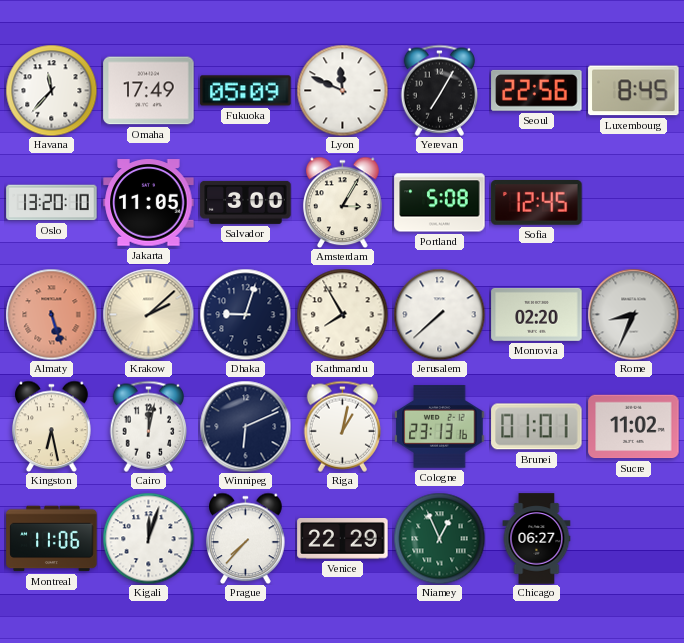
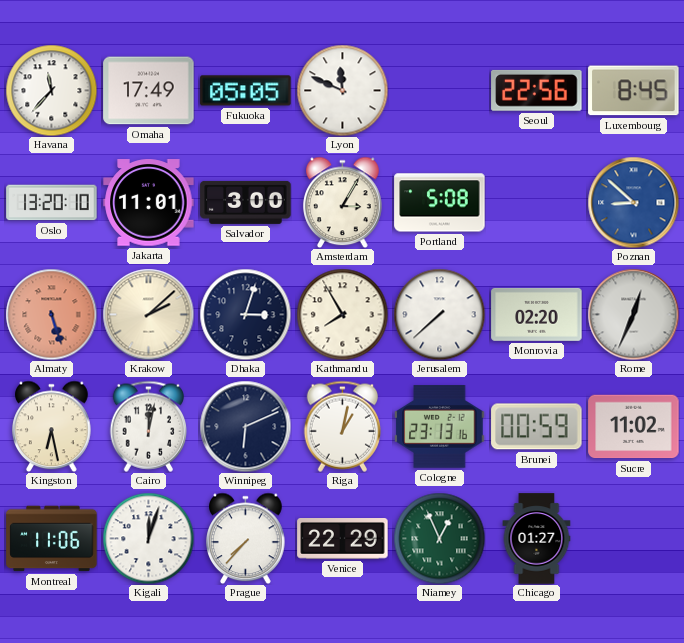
Fukuoka: 05:09 -> 05:05 (246, 91)
Yerevan: 7:05 -> none (439, 90)
Jakarta: 11:05 -> 11:01 (149, 203)
Sofia: 12:45 -> none (537, 203)
Poznan: none -> 8:52 (633, 202)
Dhaka: 9:03 -> 3:03 (245, 314)
Rome: 8:34 -> 12:34 (633, 314)
Brunei: 01:01 -> 00:59 (537, 427)
Chicago: 06:27 -> 01:27 (537, 539)
